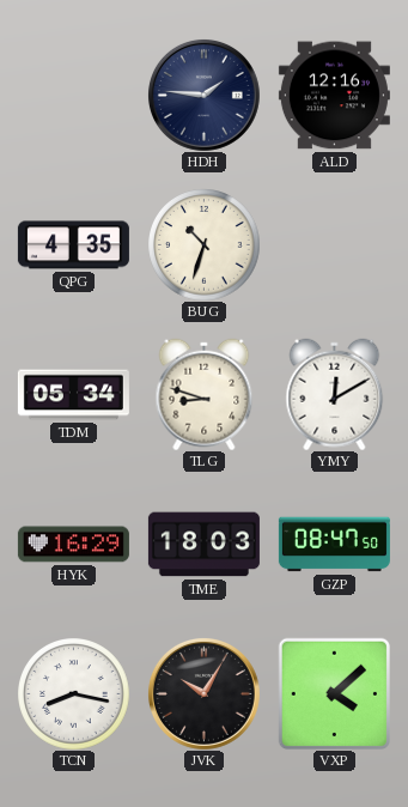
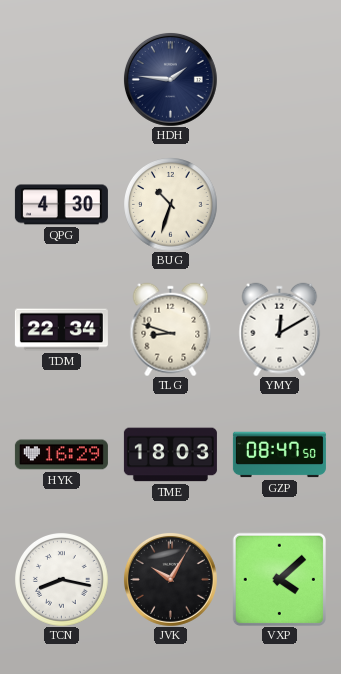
ALD: 12:16 -> none (334, 96)
QPG: 4:35 -> 4:30 (61, 205)
TDM: 05:34 -> 22:34 (61, 330)
